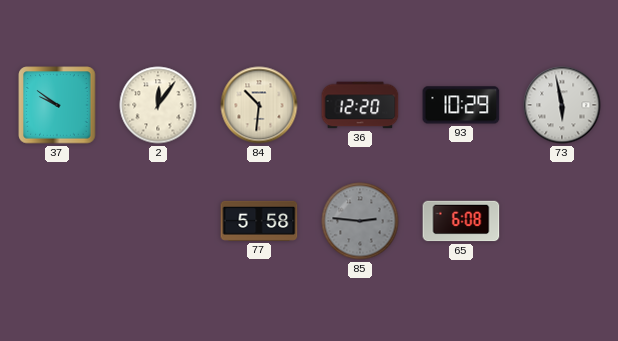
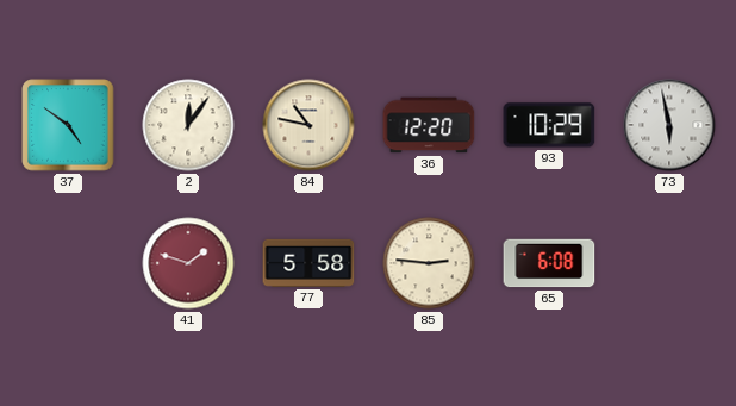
37: 9:51 -> 4:51 (68, 125)
84: 10:31 -> 10:47 (308, 125)
41: none -> 1:48 (188, 263)
85 dial: grey -> cream (429, 263)
